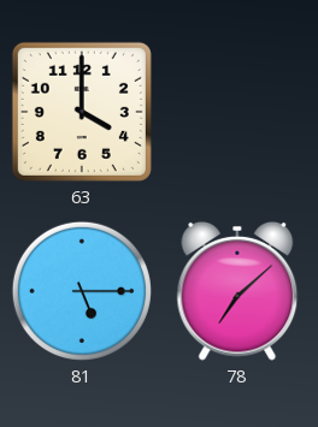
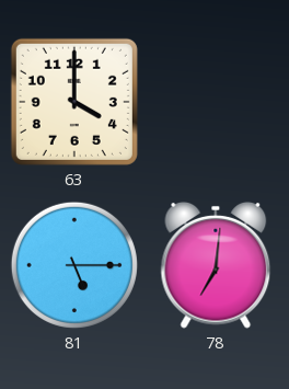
78: 7:08 -> 7:01 (216, 265)
